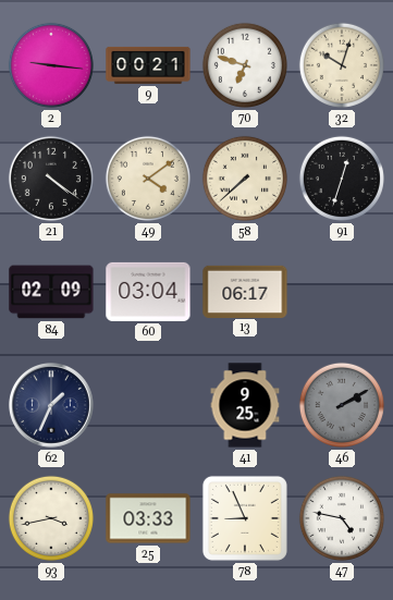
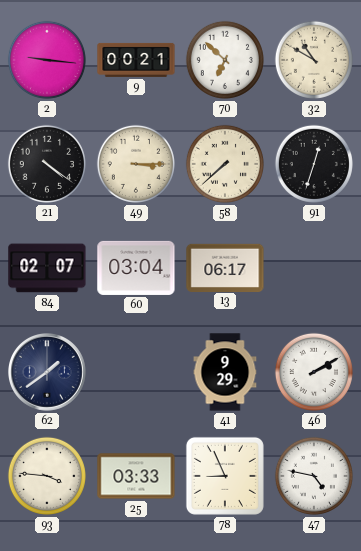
70: 6:48 -> 6:52 (225, 60)
32: 10:03 -> 10:50 (314, 60)
49: 4:09 -> 3:15 (136, 164)
84: 02:09 -> 02:07 (47, 268)
62: 1:34 -> 1:39 (48, 373)
41: 9:25 -> 9:29 (225, 372)
46 dial: grey -> white (314, 372)
93: 3:43 -> 3:46 (47, 476)
